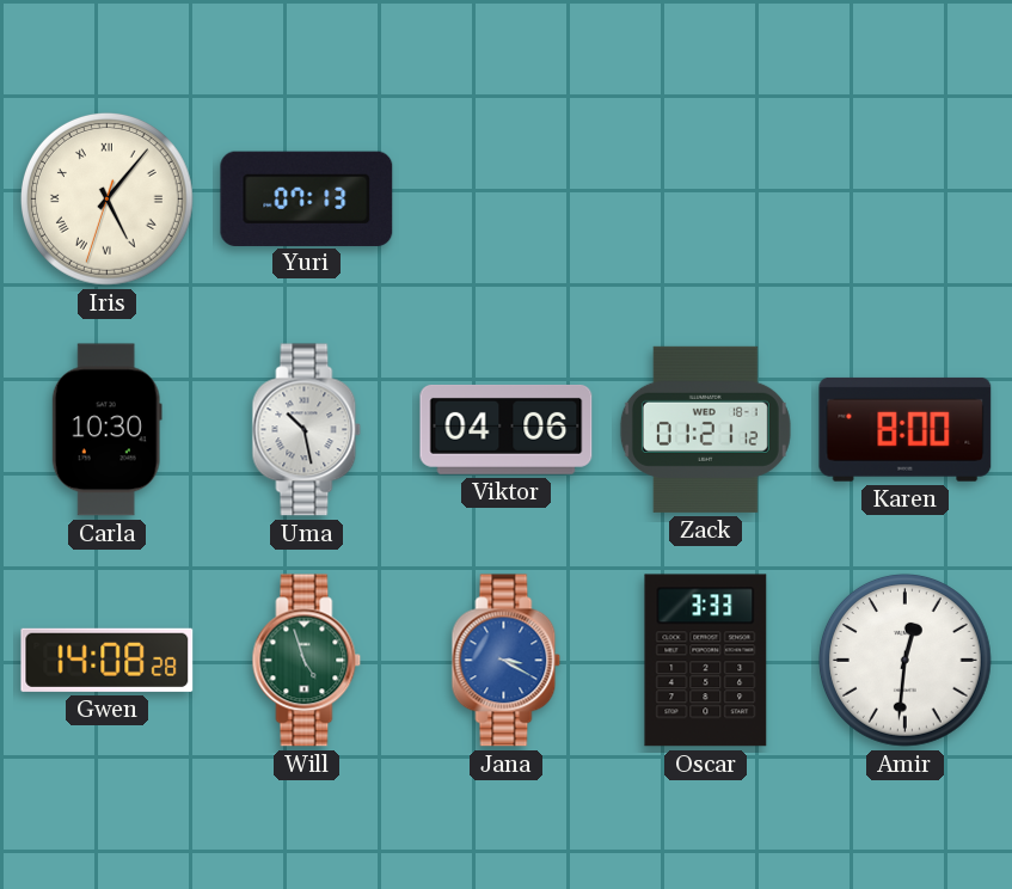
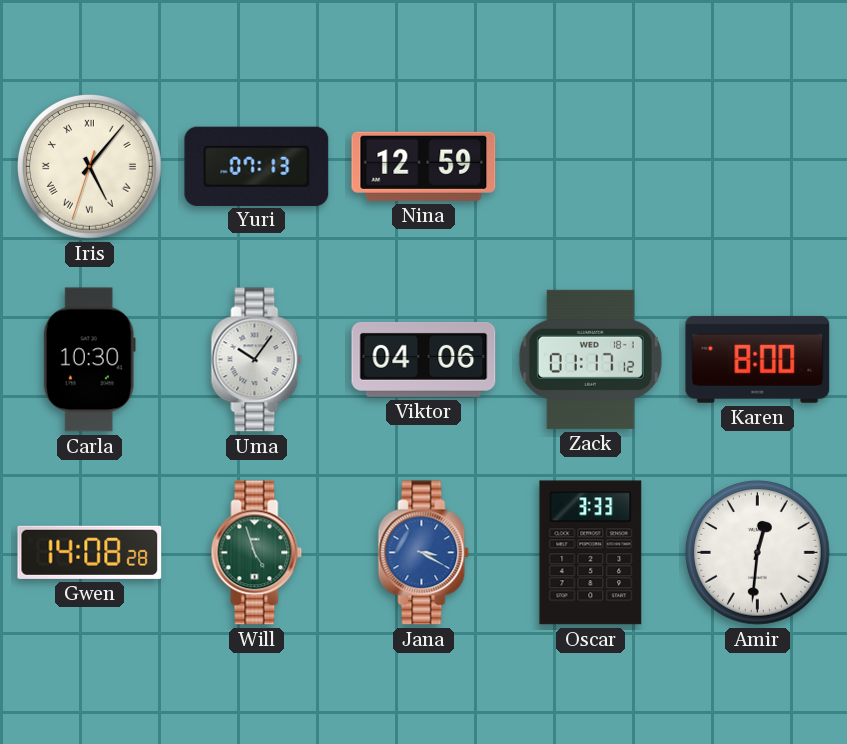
Nina: none -> 12:59 (424, 166)
Uma: 10:28 -> 10:06 (257, 360)
Zack: 01:21 -> 01:17 (590, 359)
